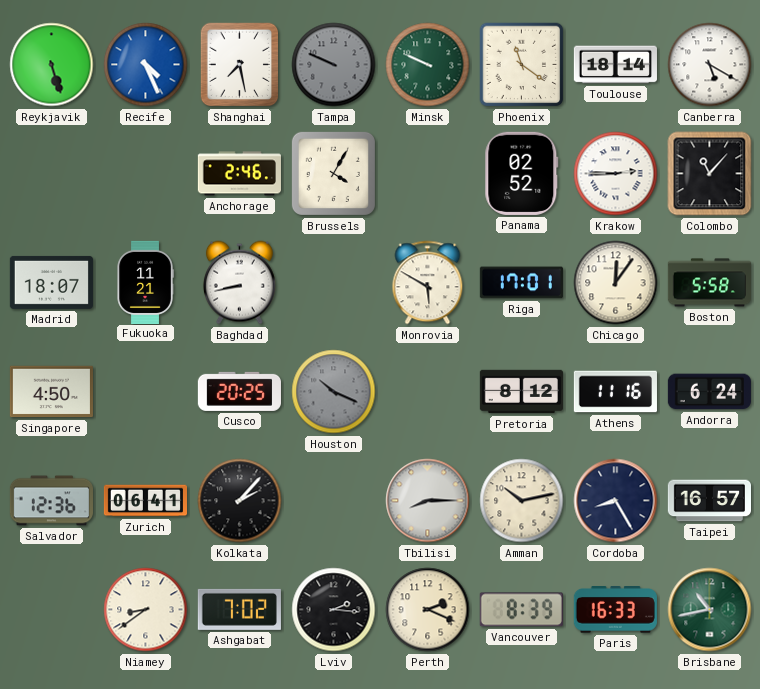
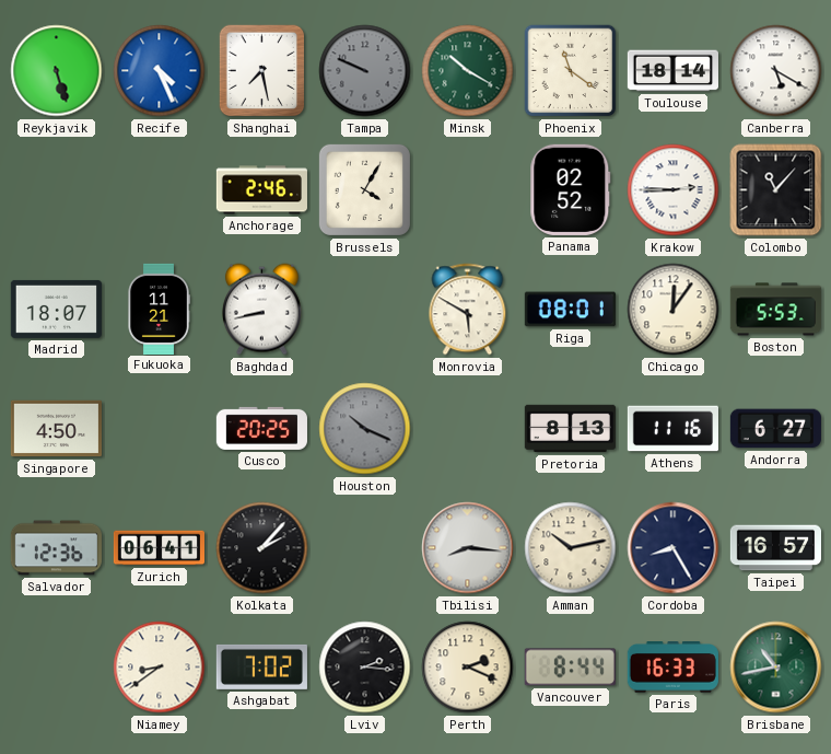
Minsk: 9:49 -> 10:20 (468, 71)
Riga: 17:01 -> 08:01 (570, 310)
Boston: 5:58 -> 5:53 (775, 310)
Pretoria: 8:12 -> 8:13 (570, 429)
Andorra: 6:24 -> 6:27 (775, 429)
Tbilisi: 8:15 -> 8:16 (468, 548)
Vancouver: 8:39 -> 8:44 (570, 668)
